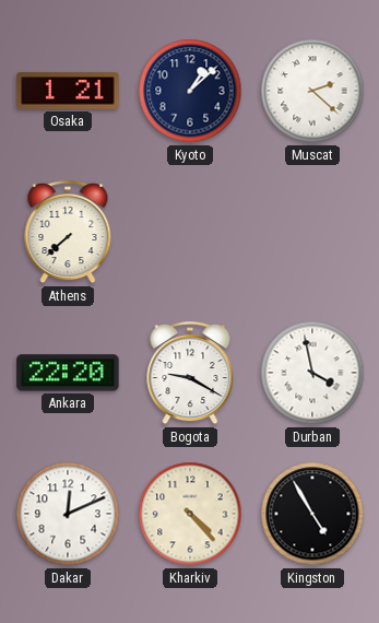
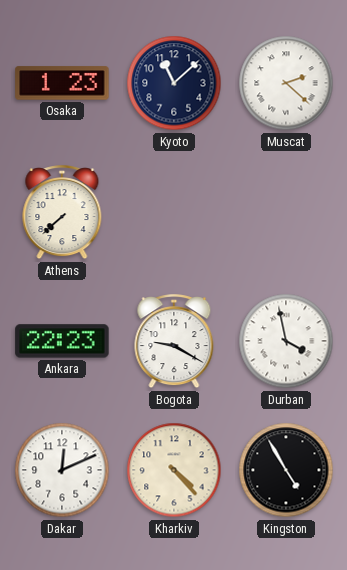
Osaka: 1:21 -> 1:23 (62, 83)
Kyoto: 1:08 -> 11:08 (174, 83)
Ankara: 22:20 -> 22:23 (62, 341)
